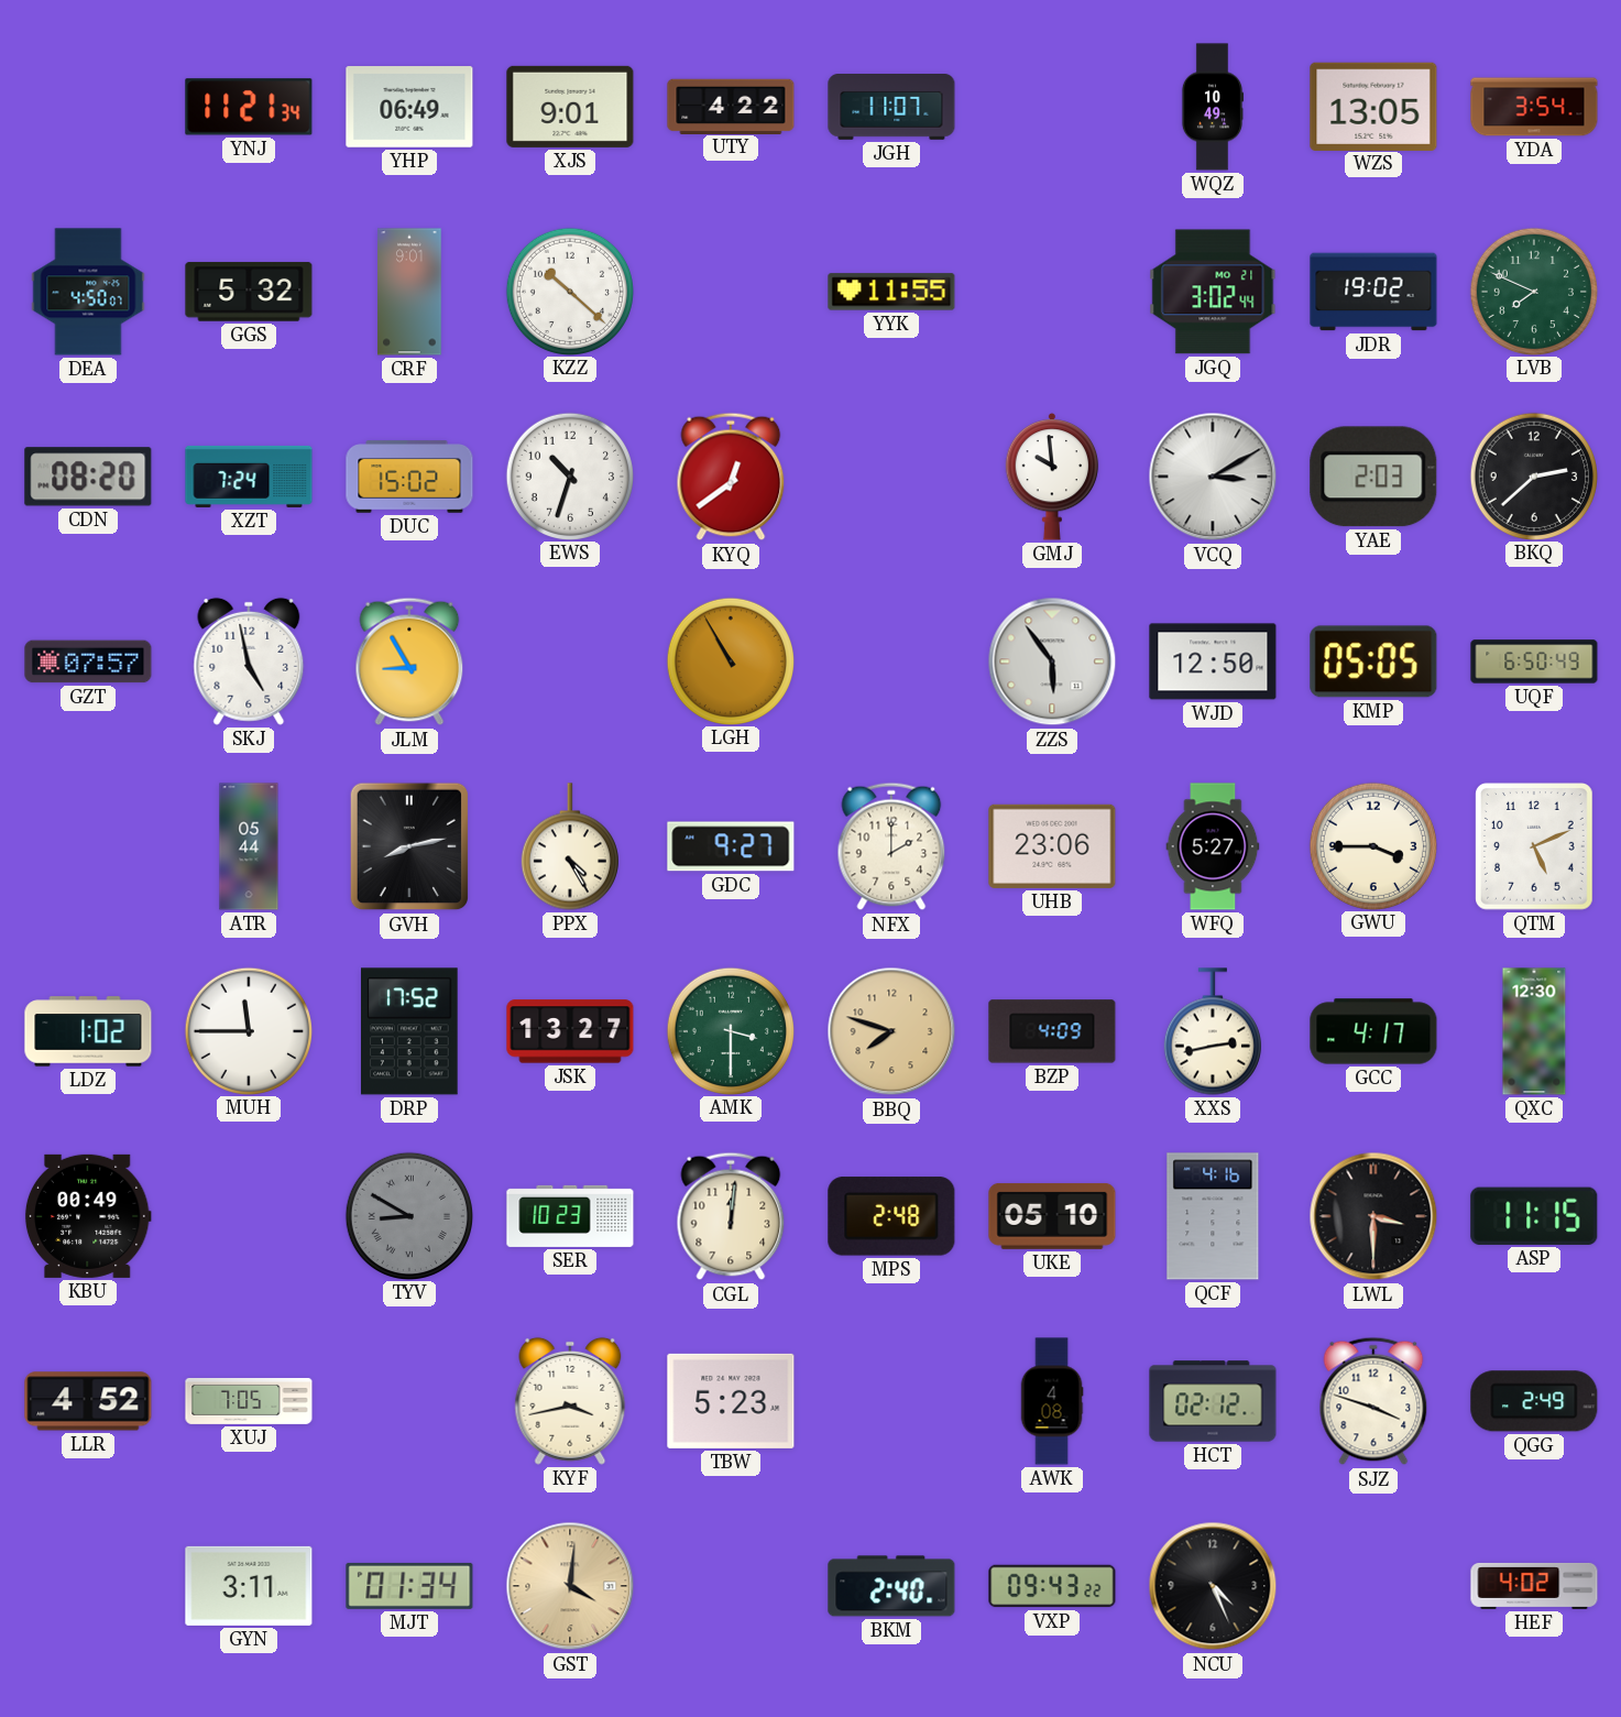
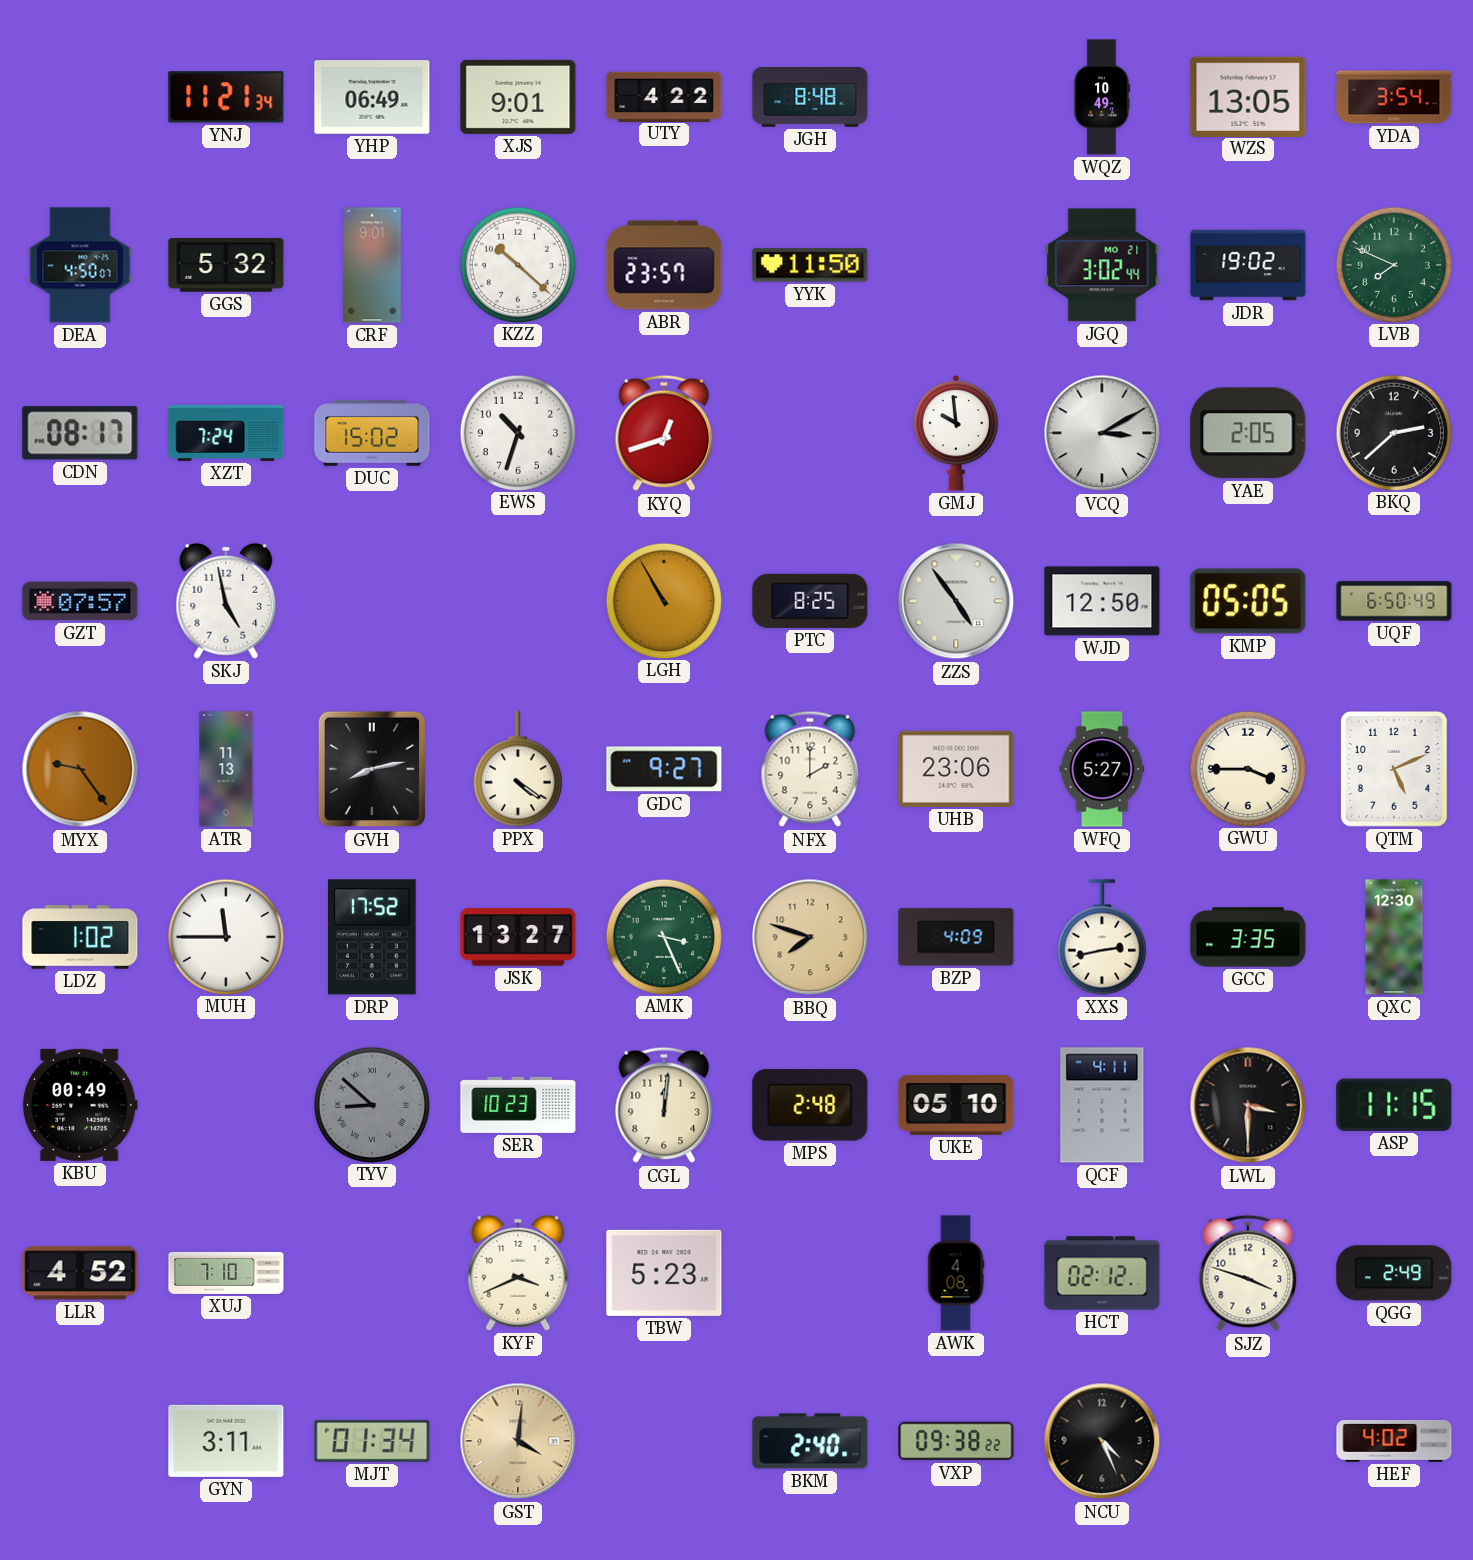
JGH: 11:07 -> 8:48 (810, 98)
ABR: none -> 23:57 (664, 265)
YYK: 11:55 -> 11:50 (810, 265)
CDN: 08:20 -> 08:17 (80, 433)
KYQ: 12:39 -> 12:42 (664, 433)
YAE: 2:03 -> 2:05 (1248, 433)
JLM: 8:55 -> none (409, 661)
PTC: none -> 8:25 (810, 601)
ZZS: 5:54 -> 4:54 (956, 601)
MYX: none -> 9:24 (80, 769)
ATR: 05:44 -> 11:13 (226, 769)
PPX: 4:25 -> 4:21 (518, 769)
AMK: 3:30 -> 3:26 (663, 936)
GCC: 4:17 -> 3:35 (1248, 937)
TYV: 8:50 -> 8:52 (371, 1104)
QCF: 4:16 -> 4:11 (1102, 1105)
XUJ: 7:05 -> 7:10 (226, 1273)
KYF: 3:43 -> 3:41 (518, 1273)
VXP: 09:43 -> 09:38 (956, 1441)
